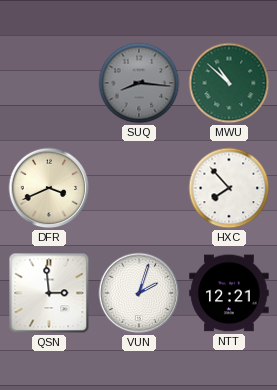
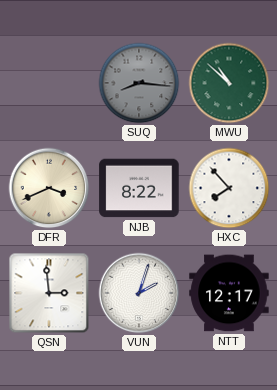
NJB: none -> 8:22 (139, 188)
NTT: 12:21 -> 12:17 (229, 293)
